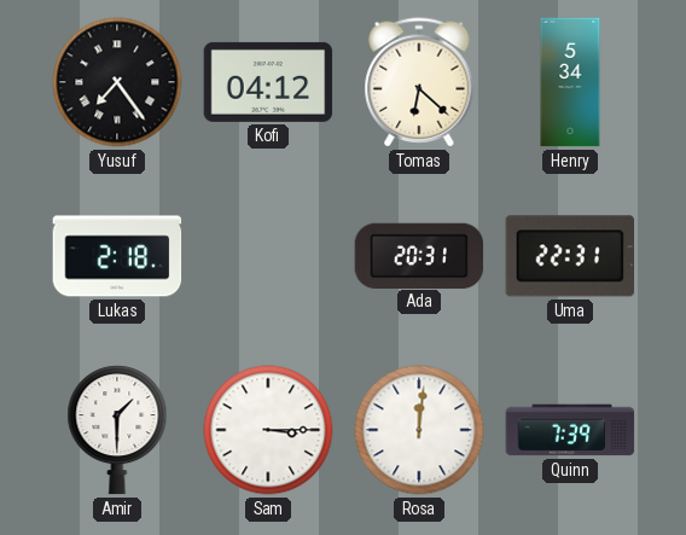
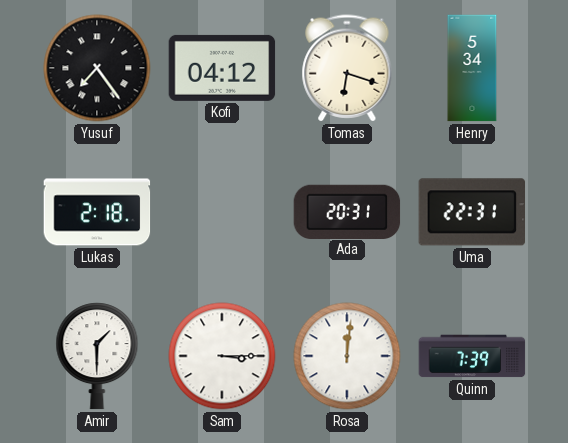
Tomas: 6:22 -> 6:18 (347, 68)
